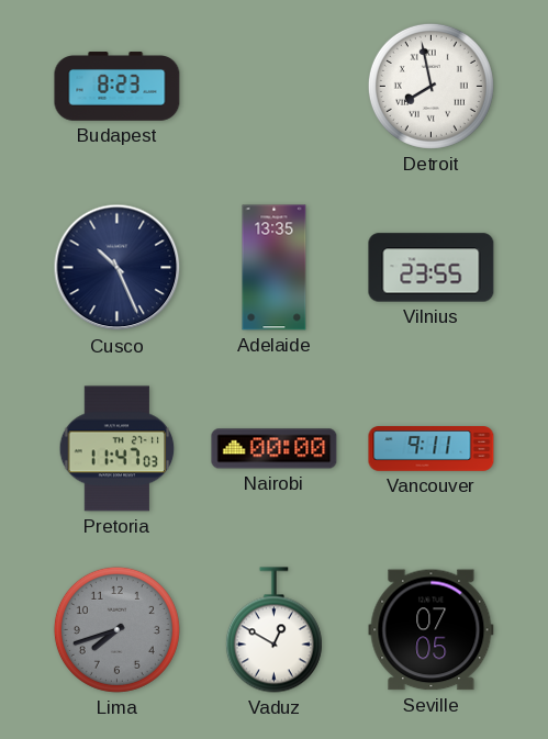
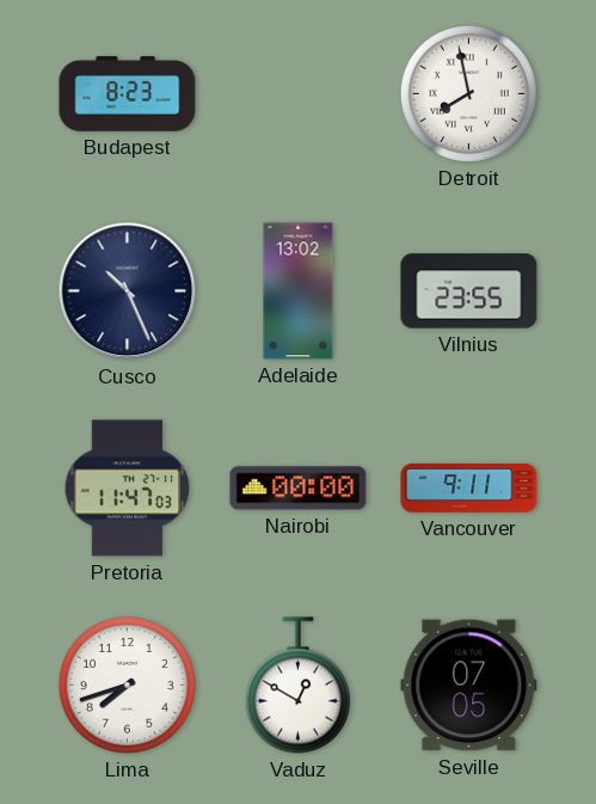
Adelaide: 13:35 -> 13:02 (299, 291)
Lima dial: grey -> white (127, 685)
